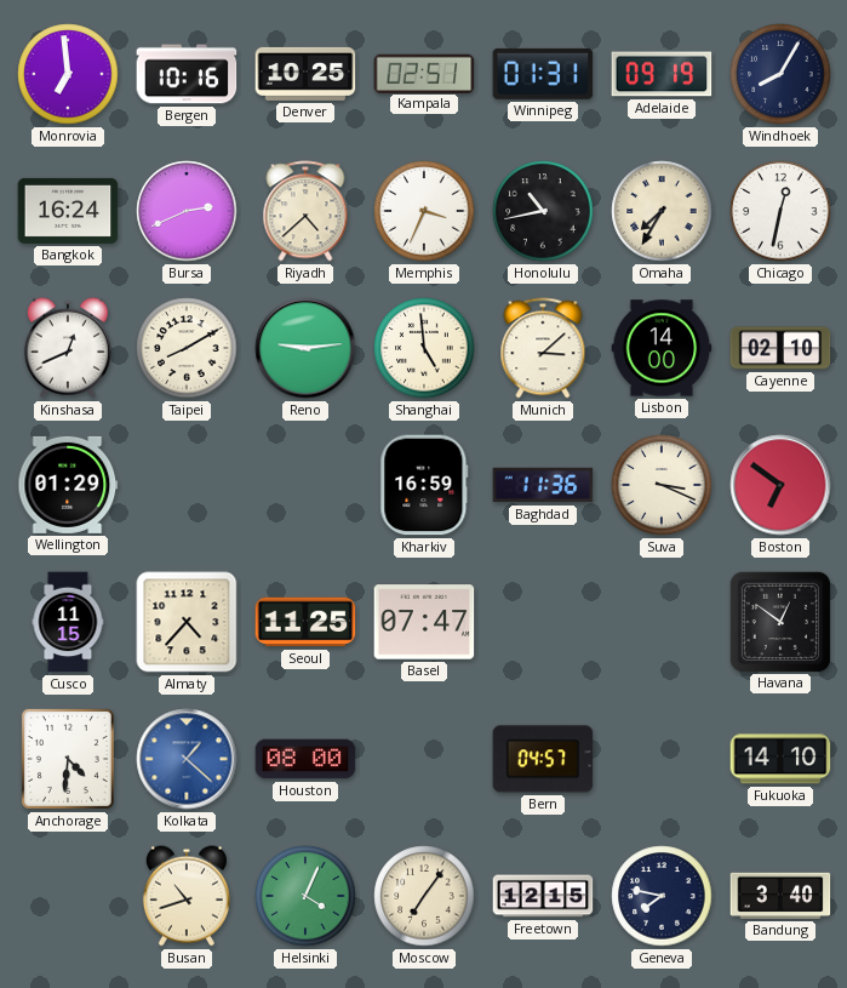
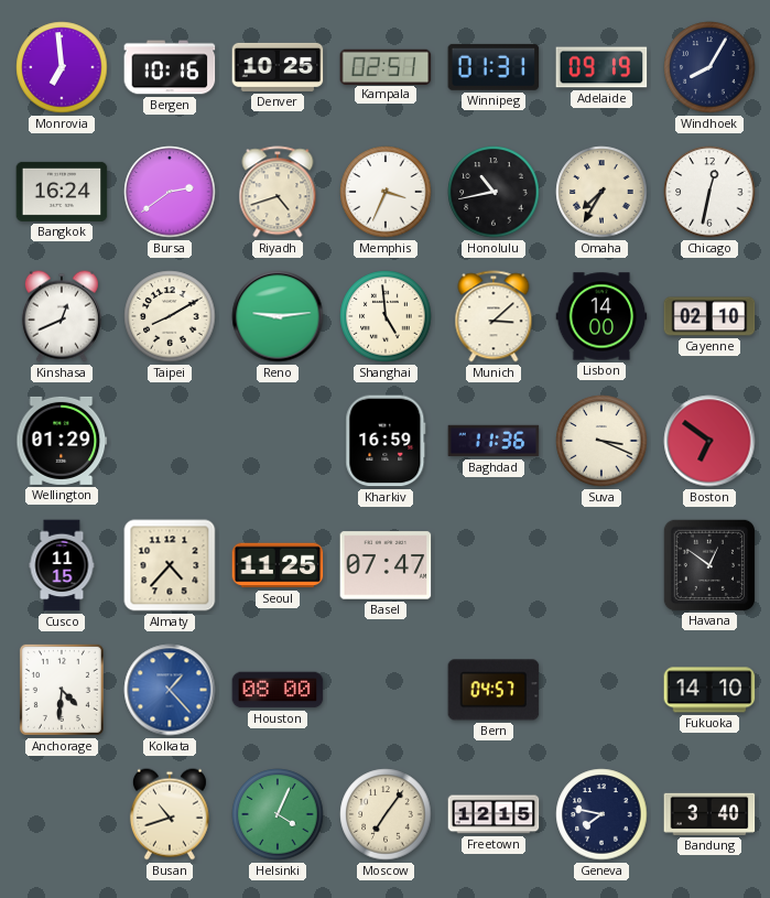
Bursa: 2:41 -> 2:39 (170, 192)
Riyadh: 4:38 -> 4:42 (278, 192)
Kolkata: 1:22 -> 1:23 (170, 690)
